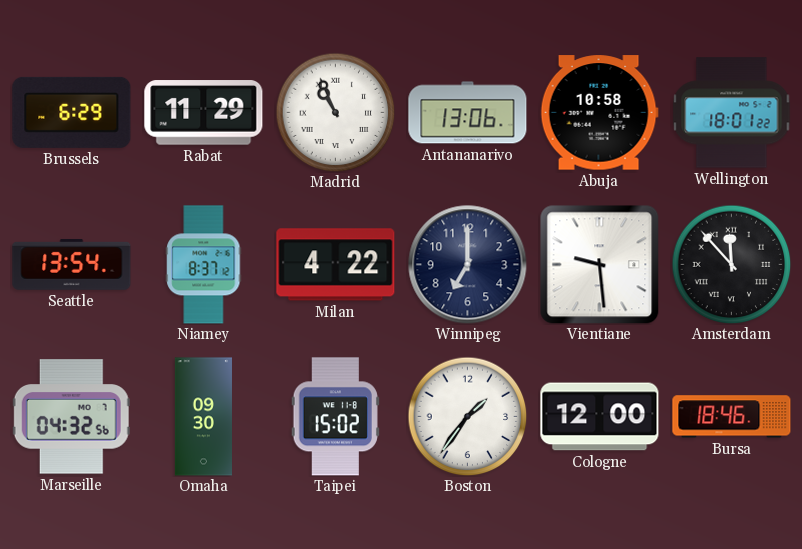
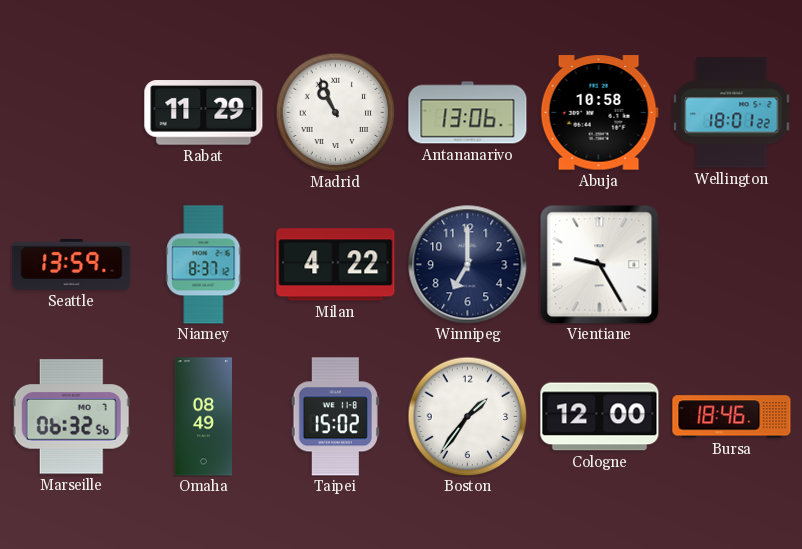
Brussels: 6:29 -> none (72, 112)
Seattle: 13:54 -> 13:59 (72, 264)
Vientiane: 9:29 -> 9:25 (599, 264)
Amsterdam: 11:53 -> none (731, 264)
Marseille: 04:32 -> 06:32 (71, 417)
Omaha: 09:30 -> 08:49 (203, 417)
